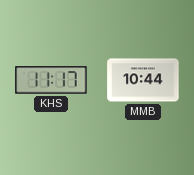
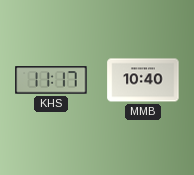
MMB: 10:44 -> 10:40 (143, 80)
